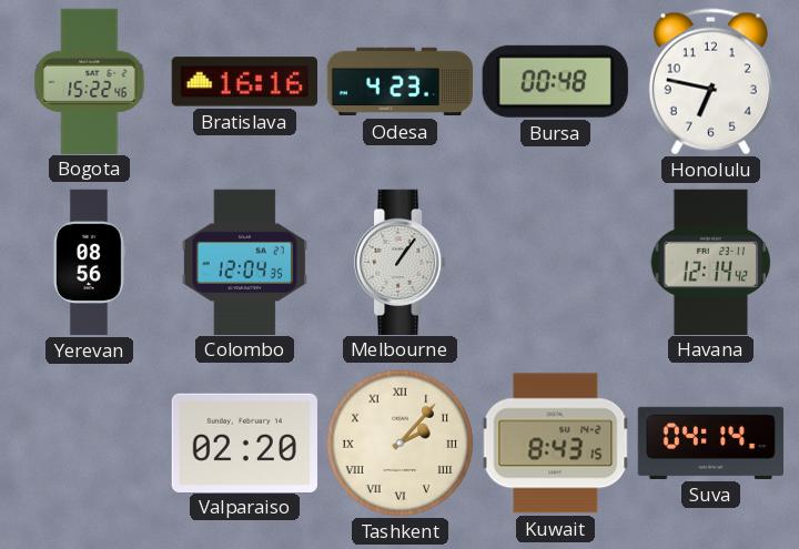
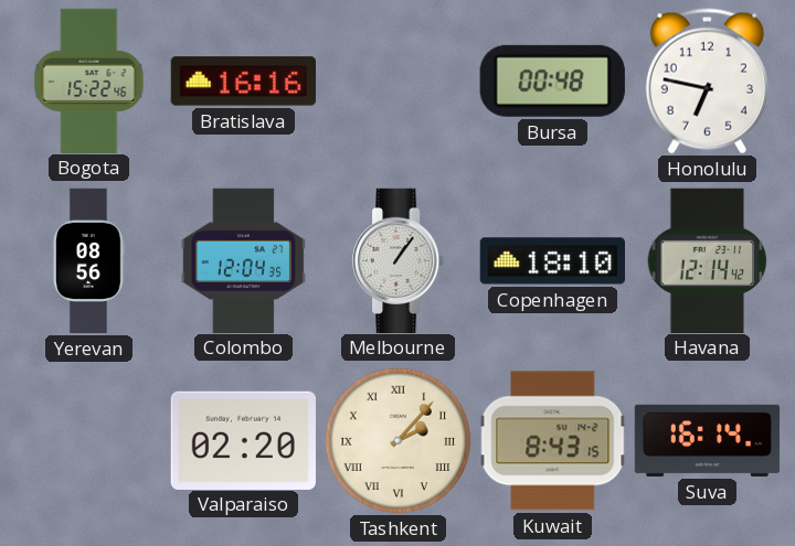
Odesa: 4:23 -> none (401, 82)
Copenhagen: none -> 18:10 (552, 261)
Suva: 04:14 -> 16:14 (708, 440)
